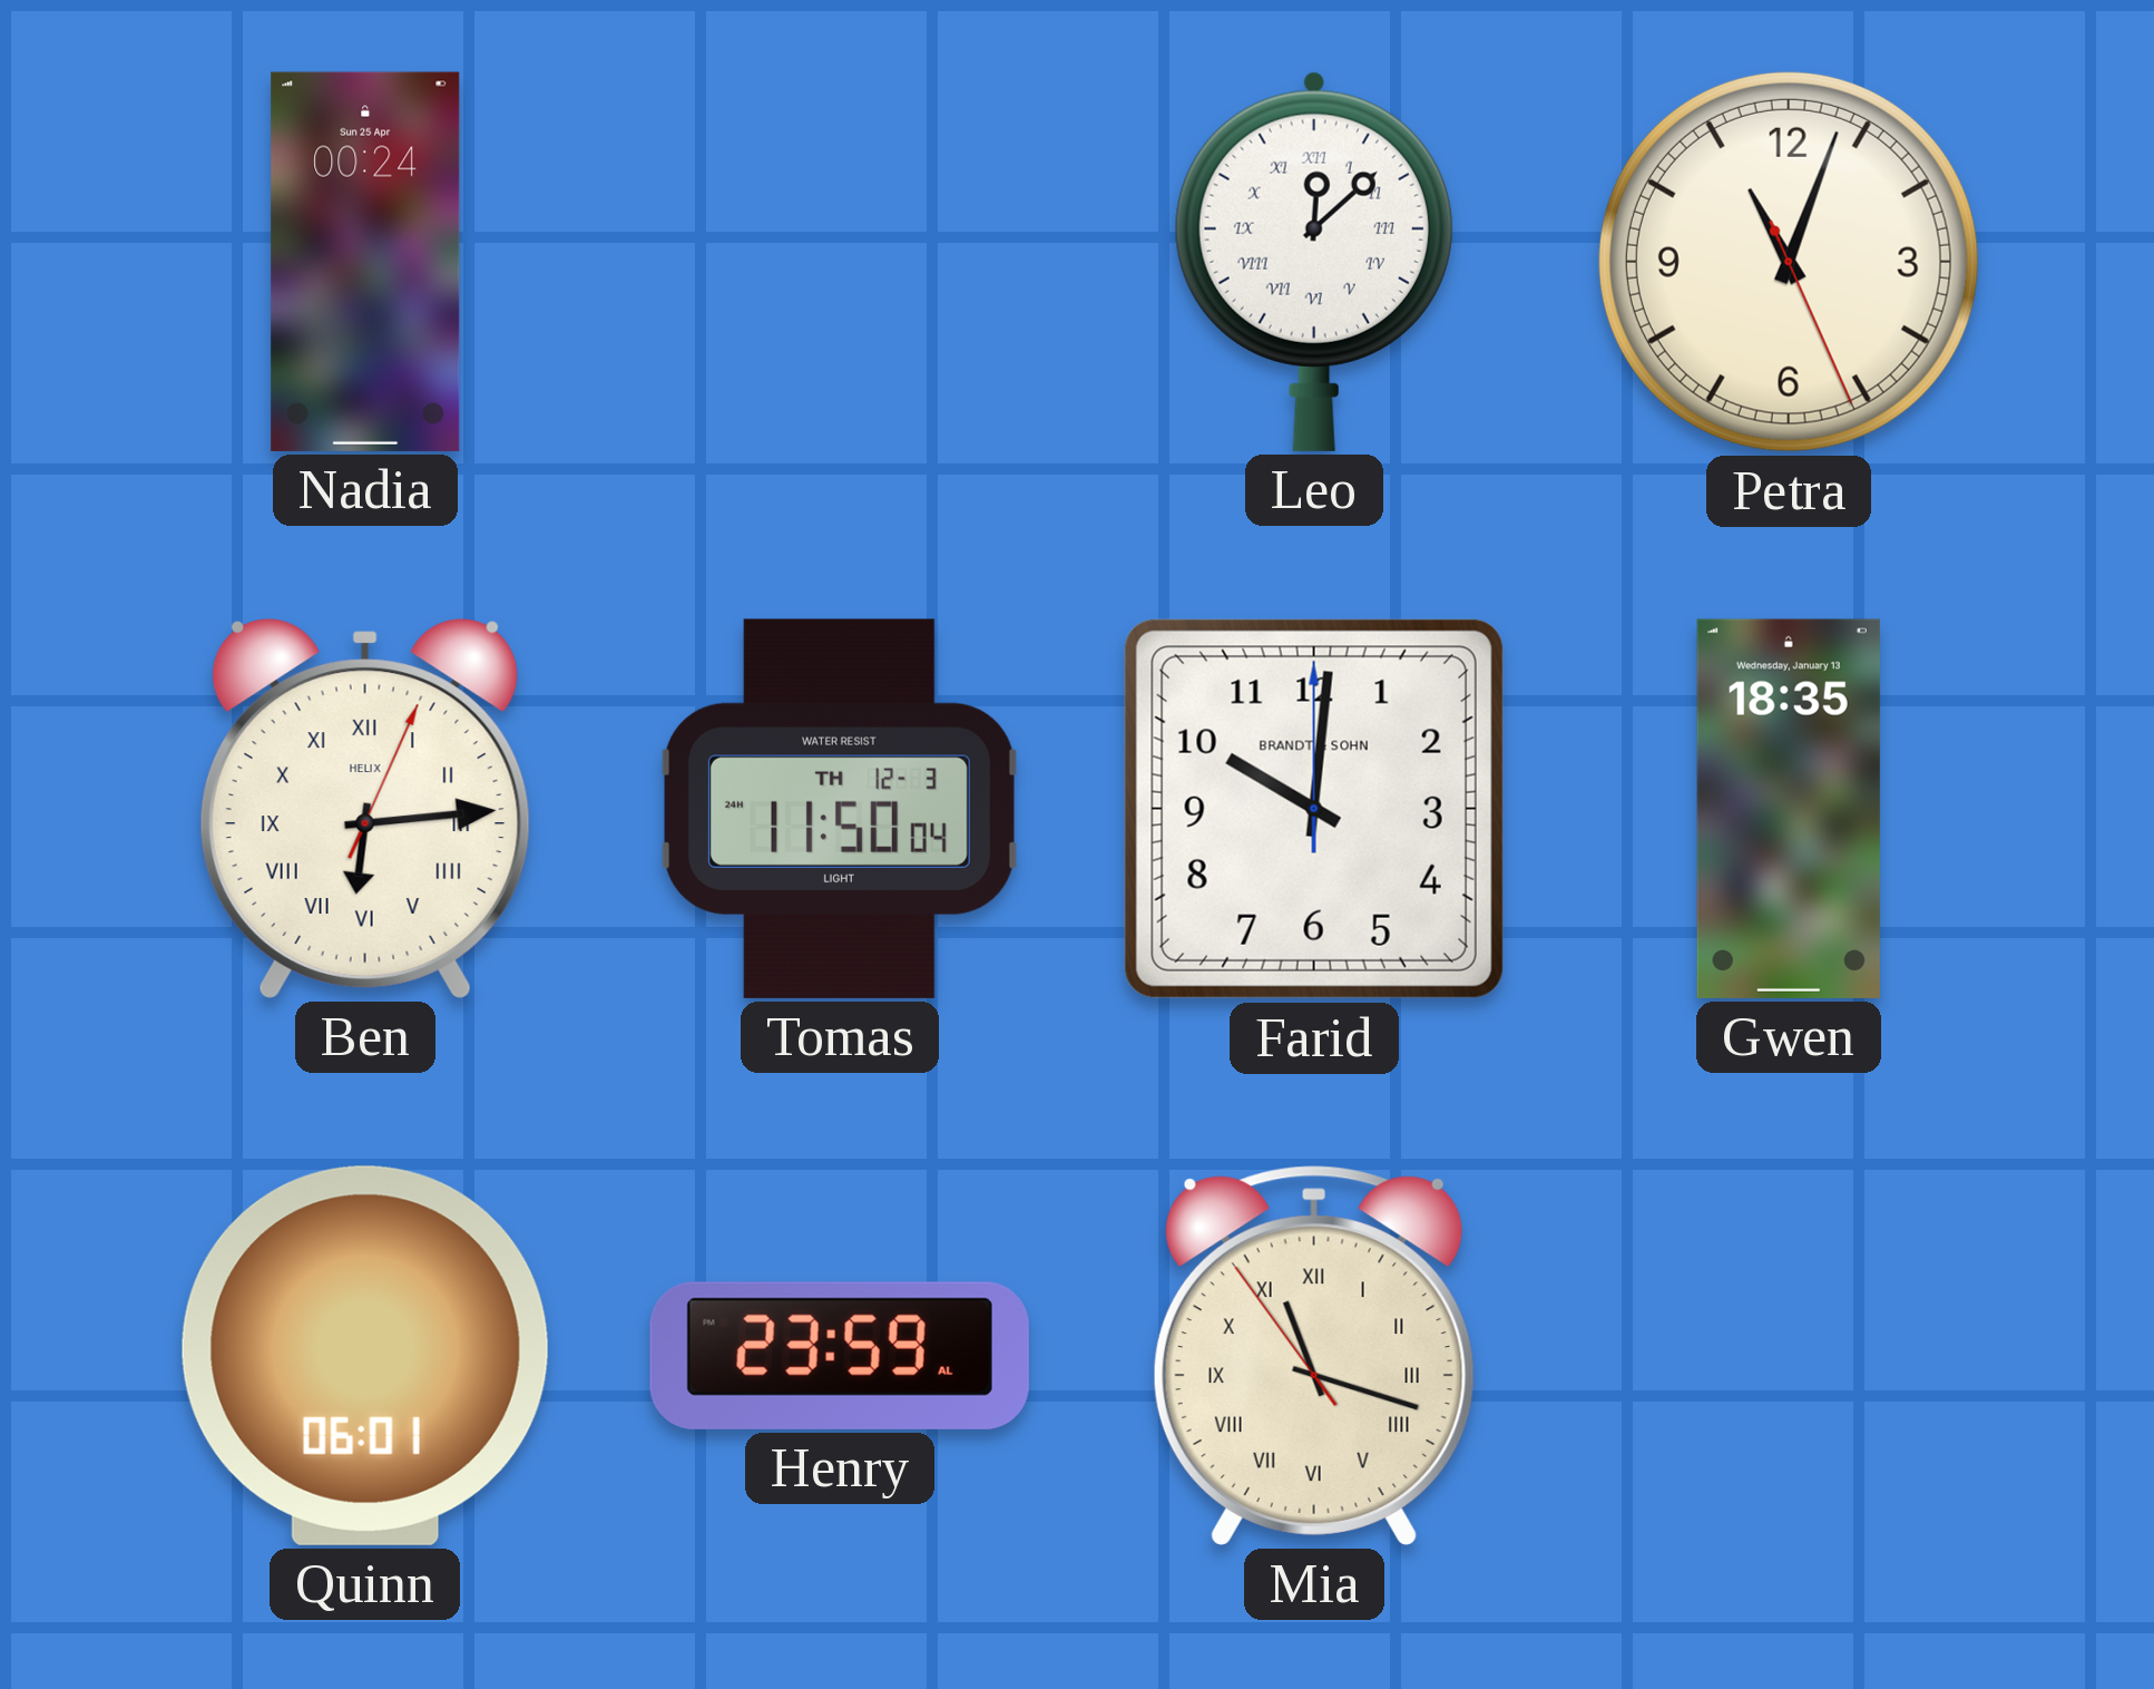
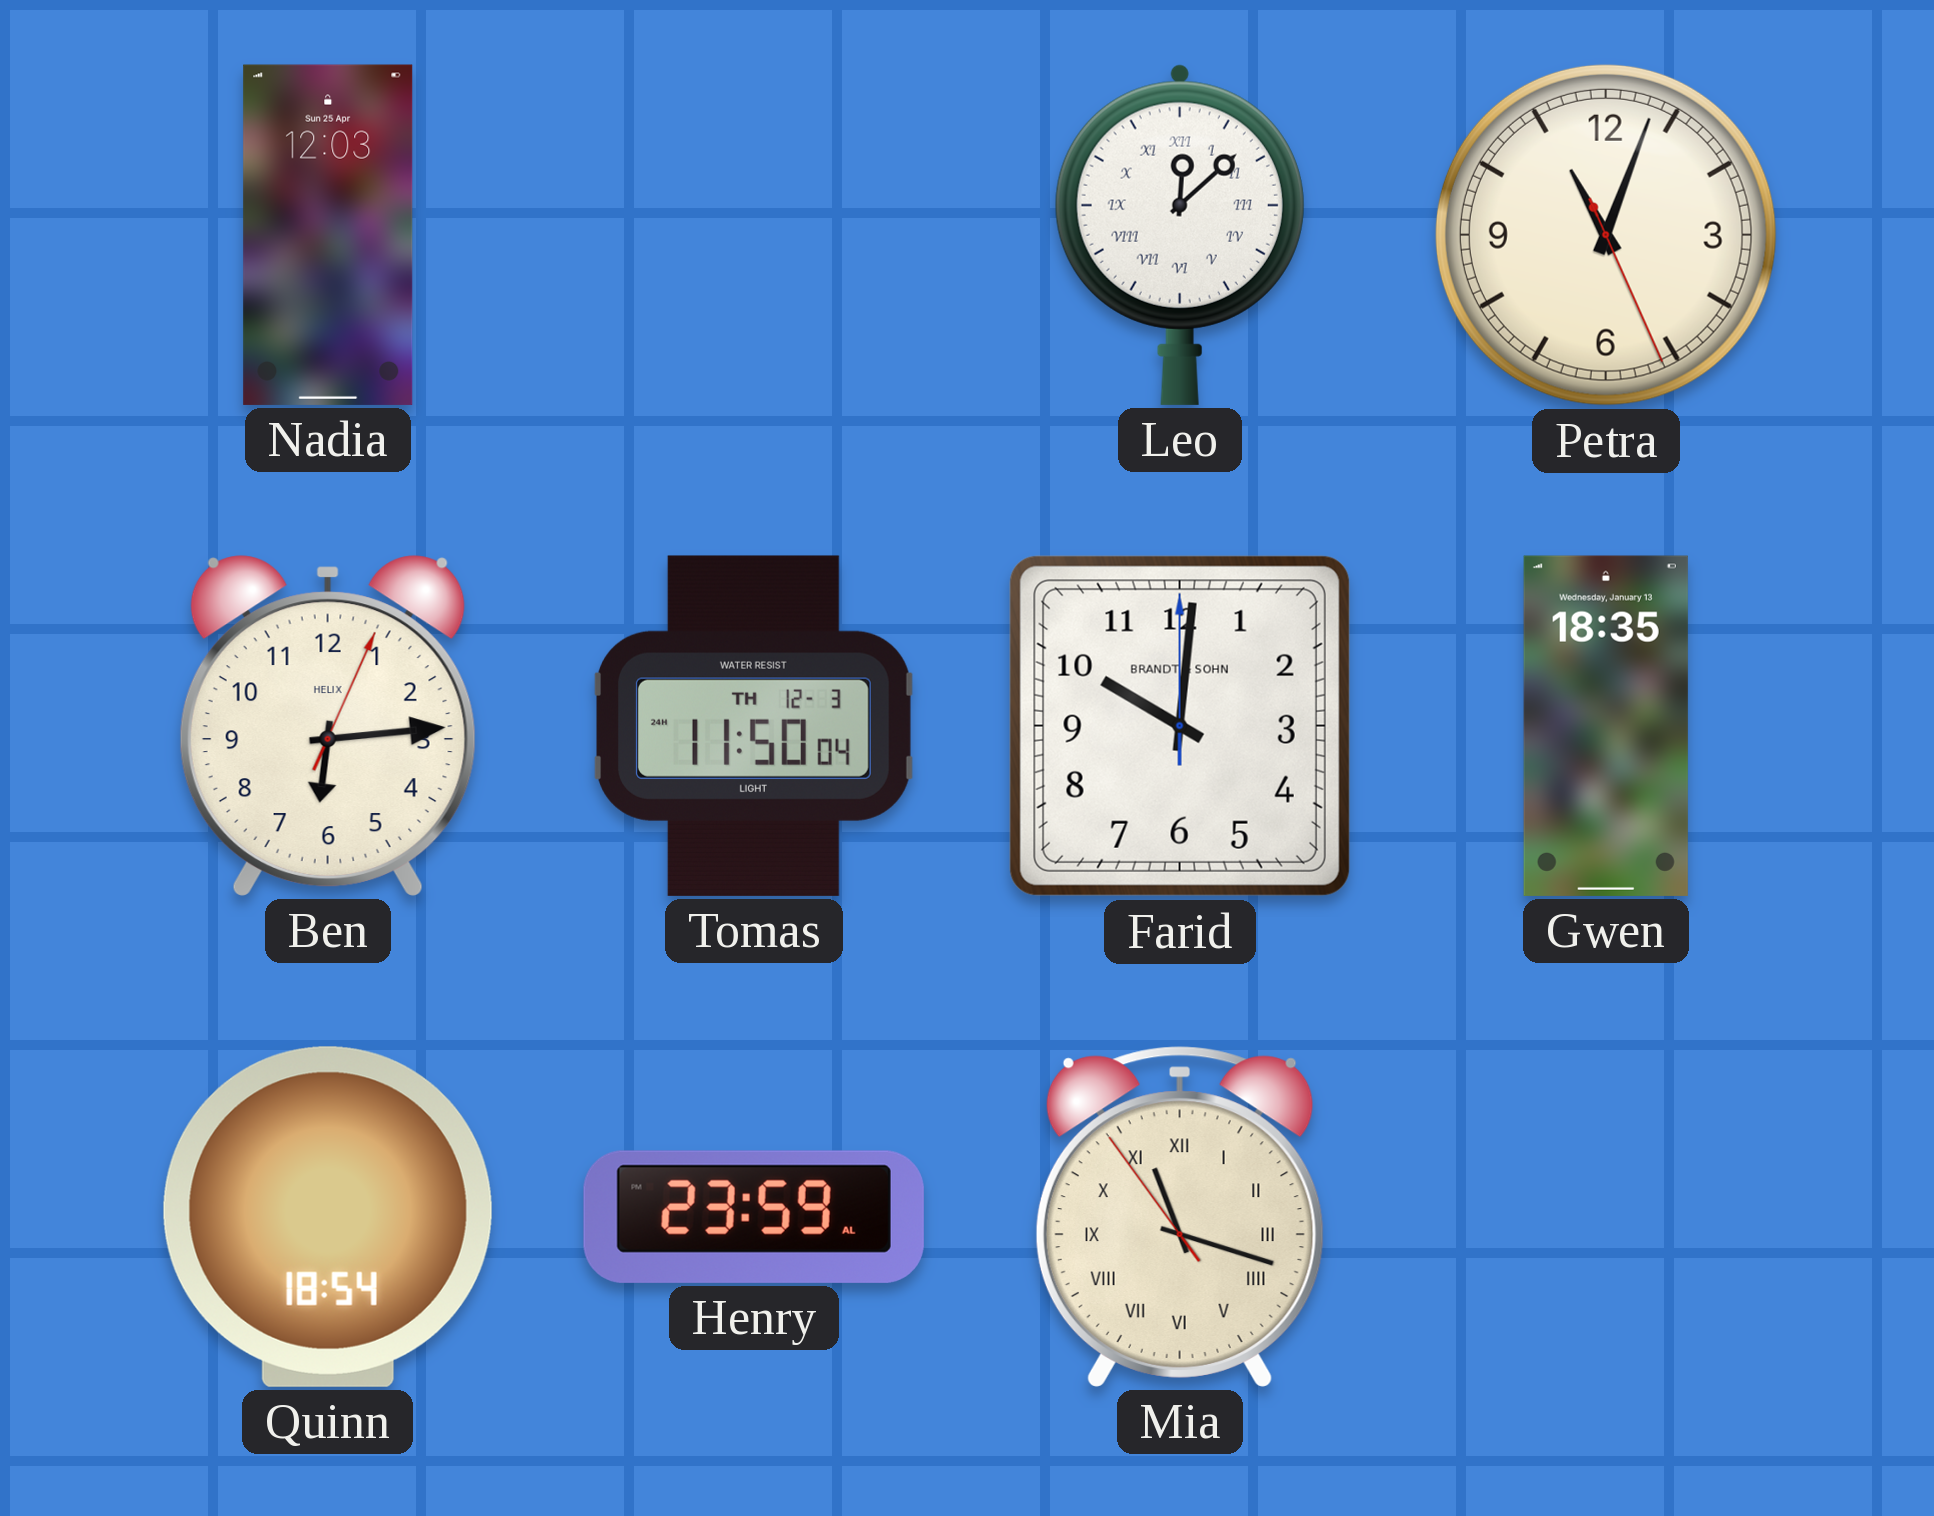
Nadia: 00:24 -> 12:03 (328, 235)
Ben numerals: Roman -> Arabic (328, 726)
Quinn: 06:01 -> 18:54 (328, 1217)
